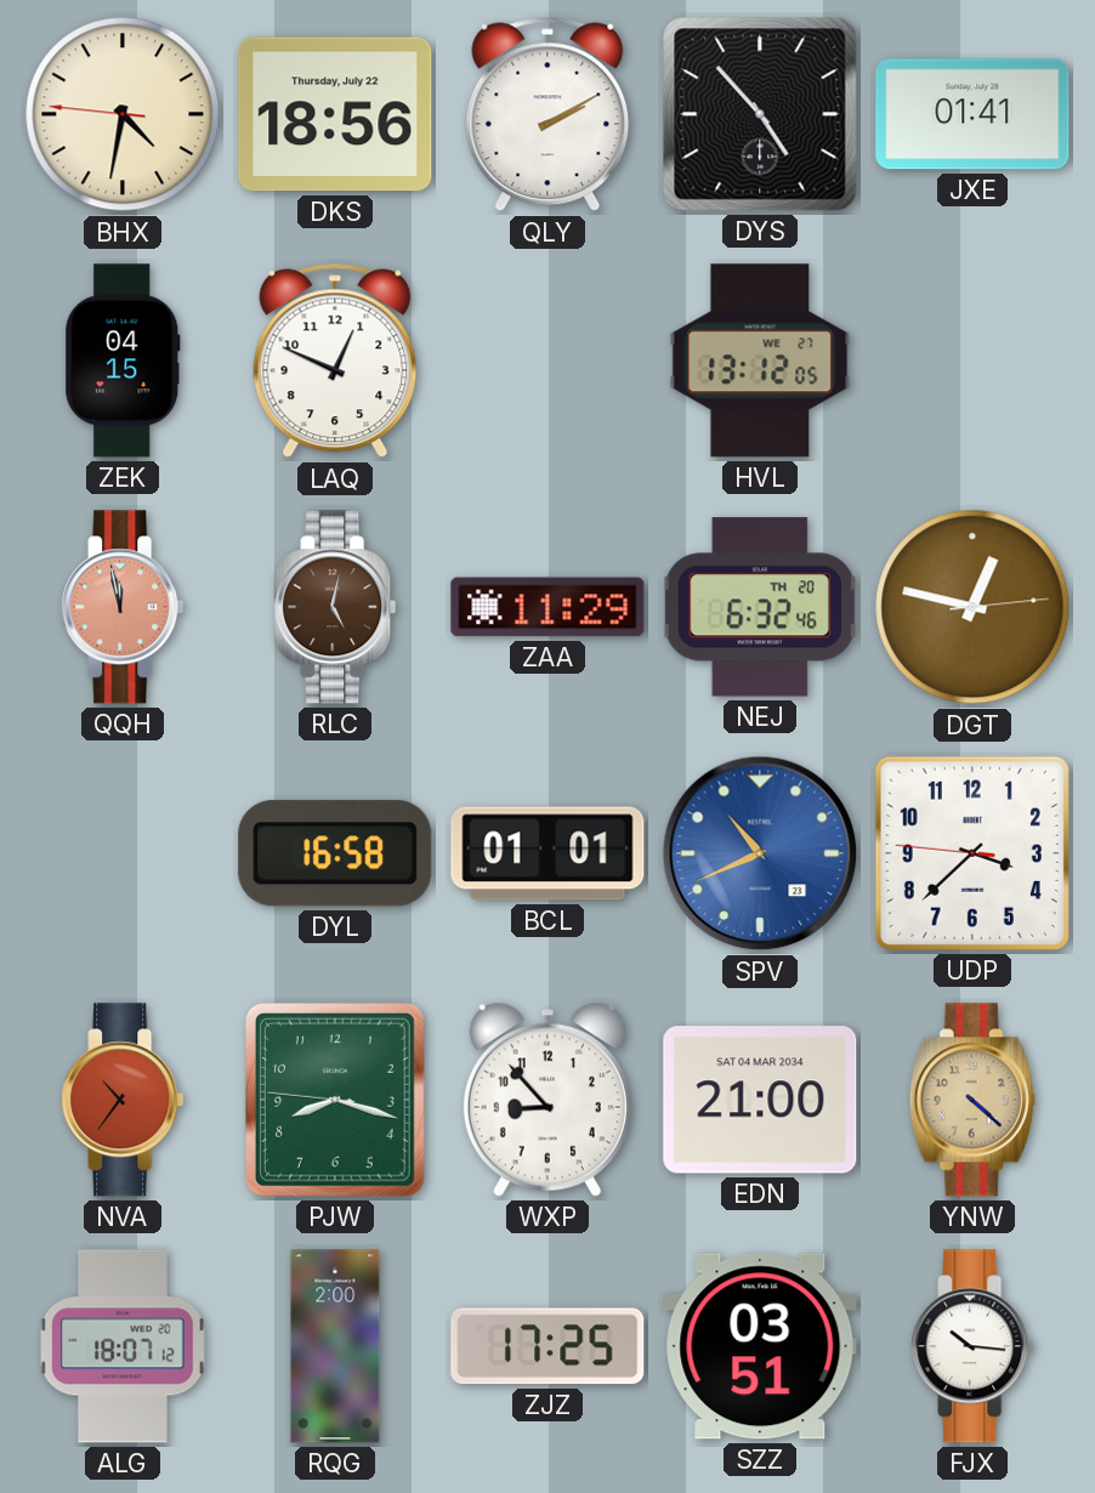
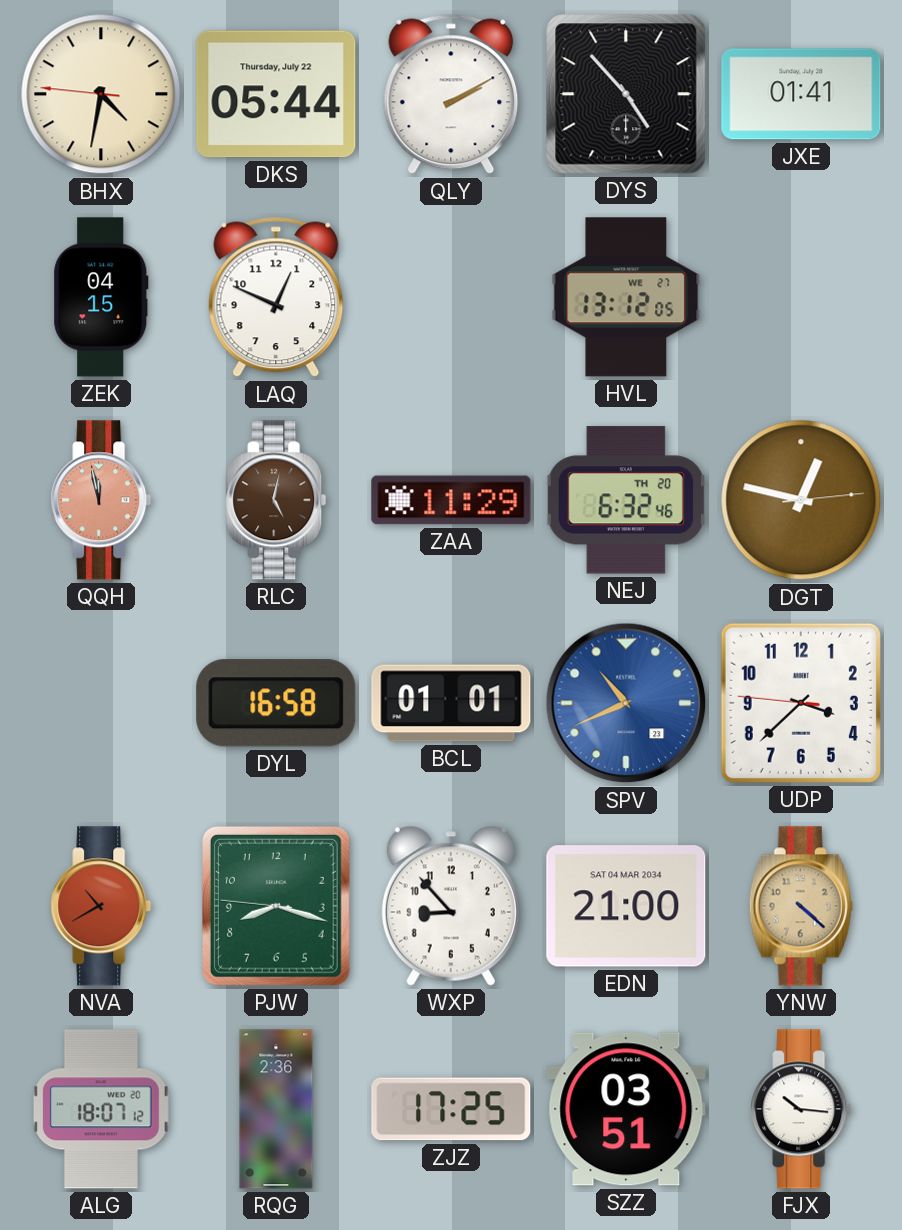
DKS: 18:56 -> 05:44 (276, 94)
NVA: 10:36 -> 10:40 (101, 906)
RQG: 2:00 -> 2:36 (276, 1109)
